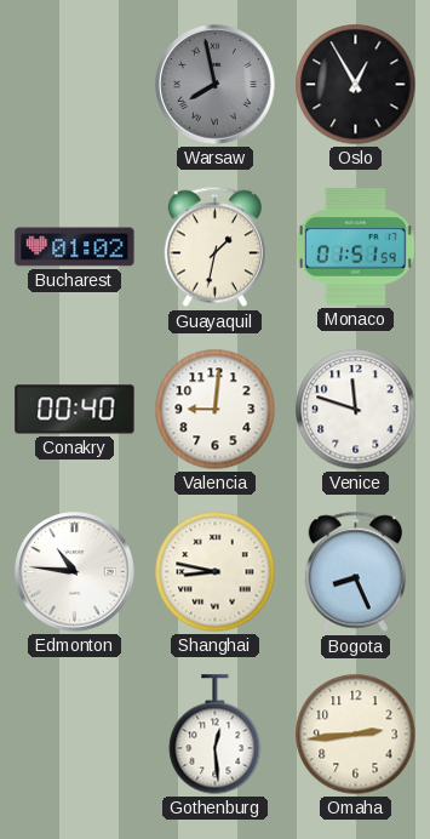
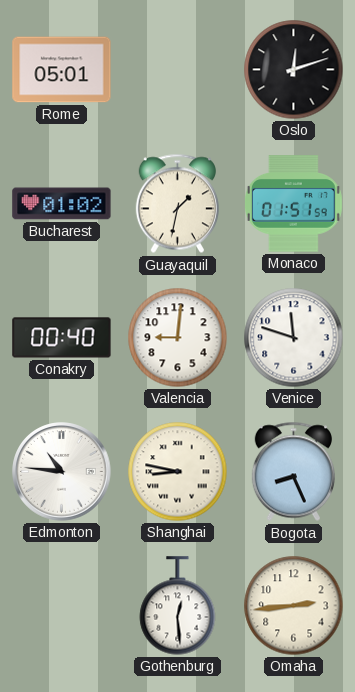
Rome: none -> 05:01 (62, 70)
Warsaw: 7:58 -> none (216, 85)
Oslo: 12:55 -> 12:12 (294, 70)
